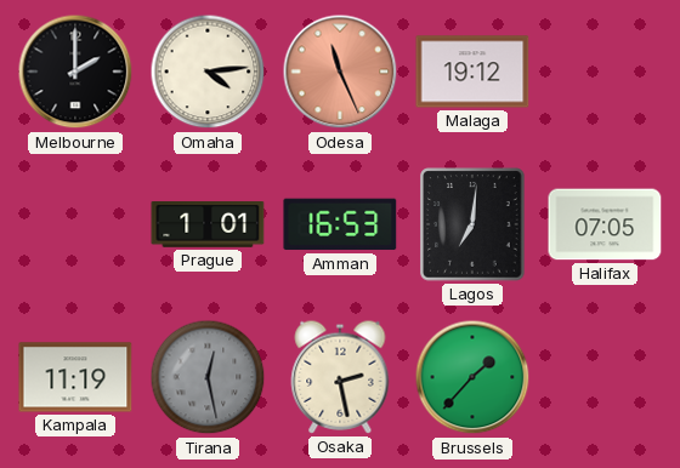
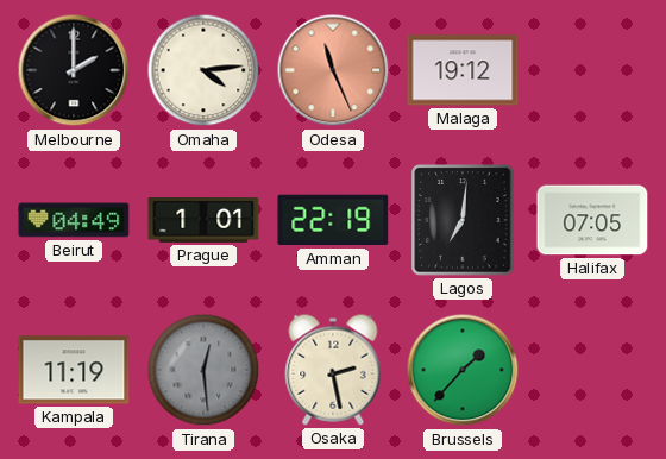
Beirut: none -> 04:49 (74, 220)
Amman: 16:53 -> 22:19 (333, 220)
Tirana: 12:28 -> 12:29 (203, 370)
